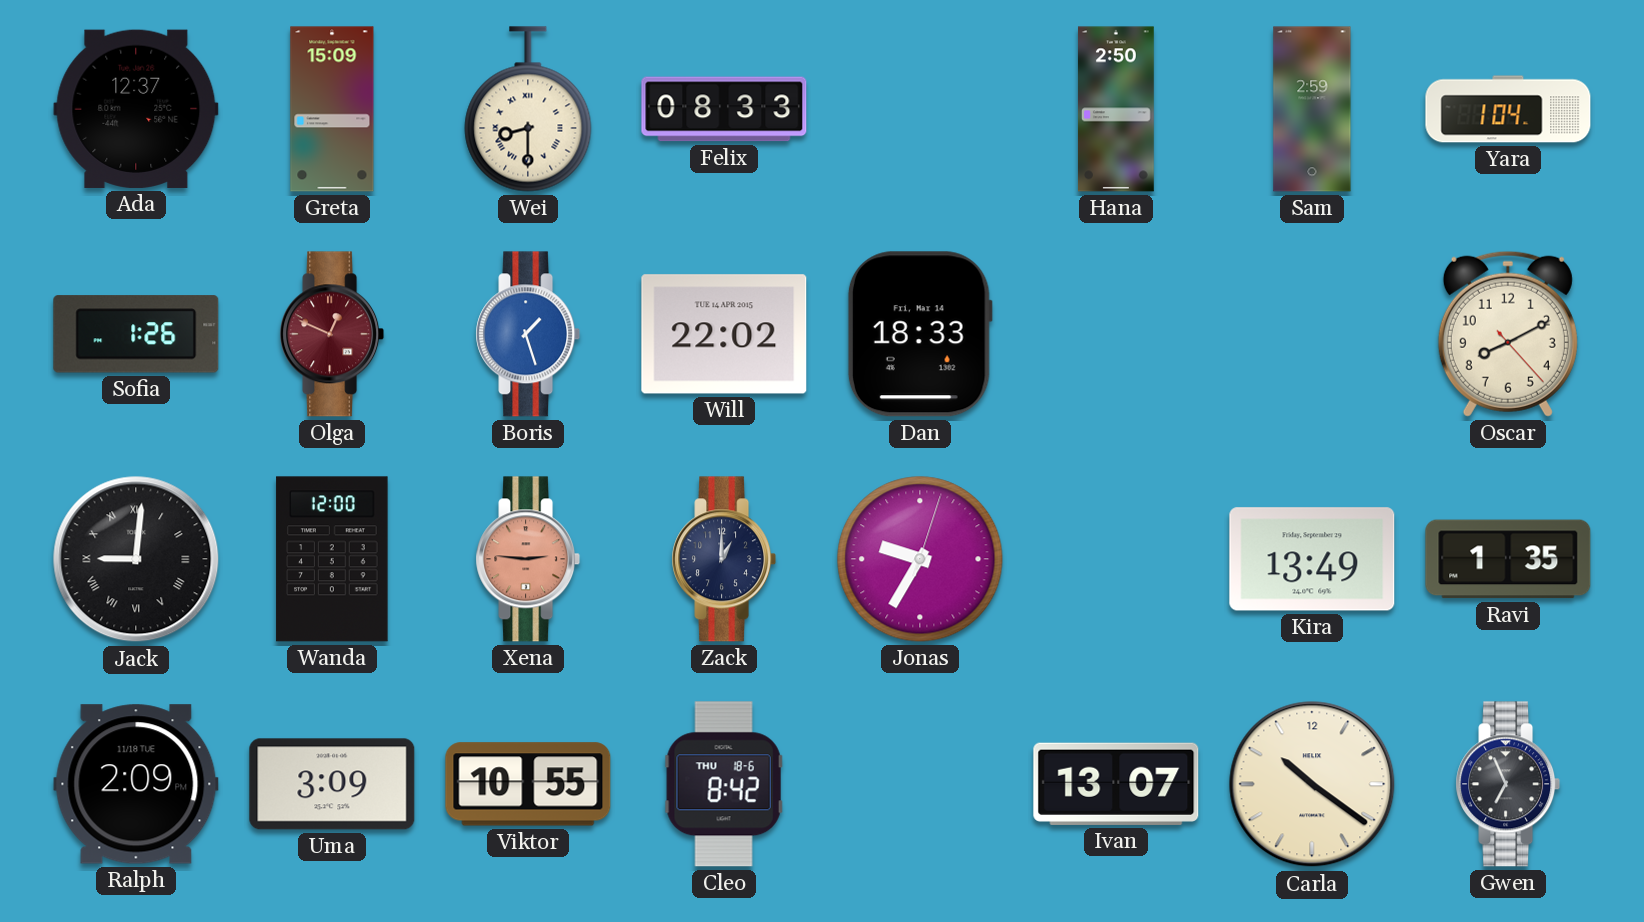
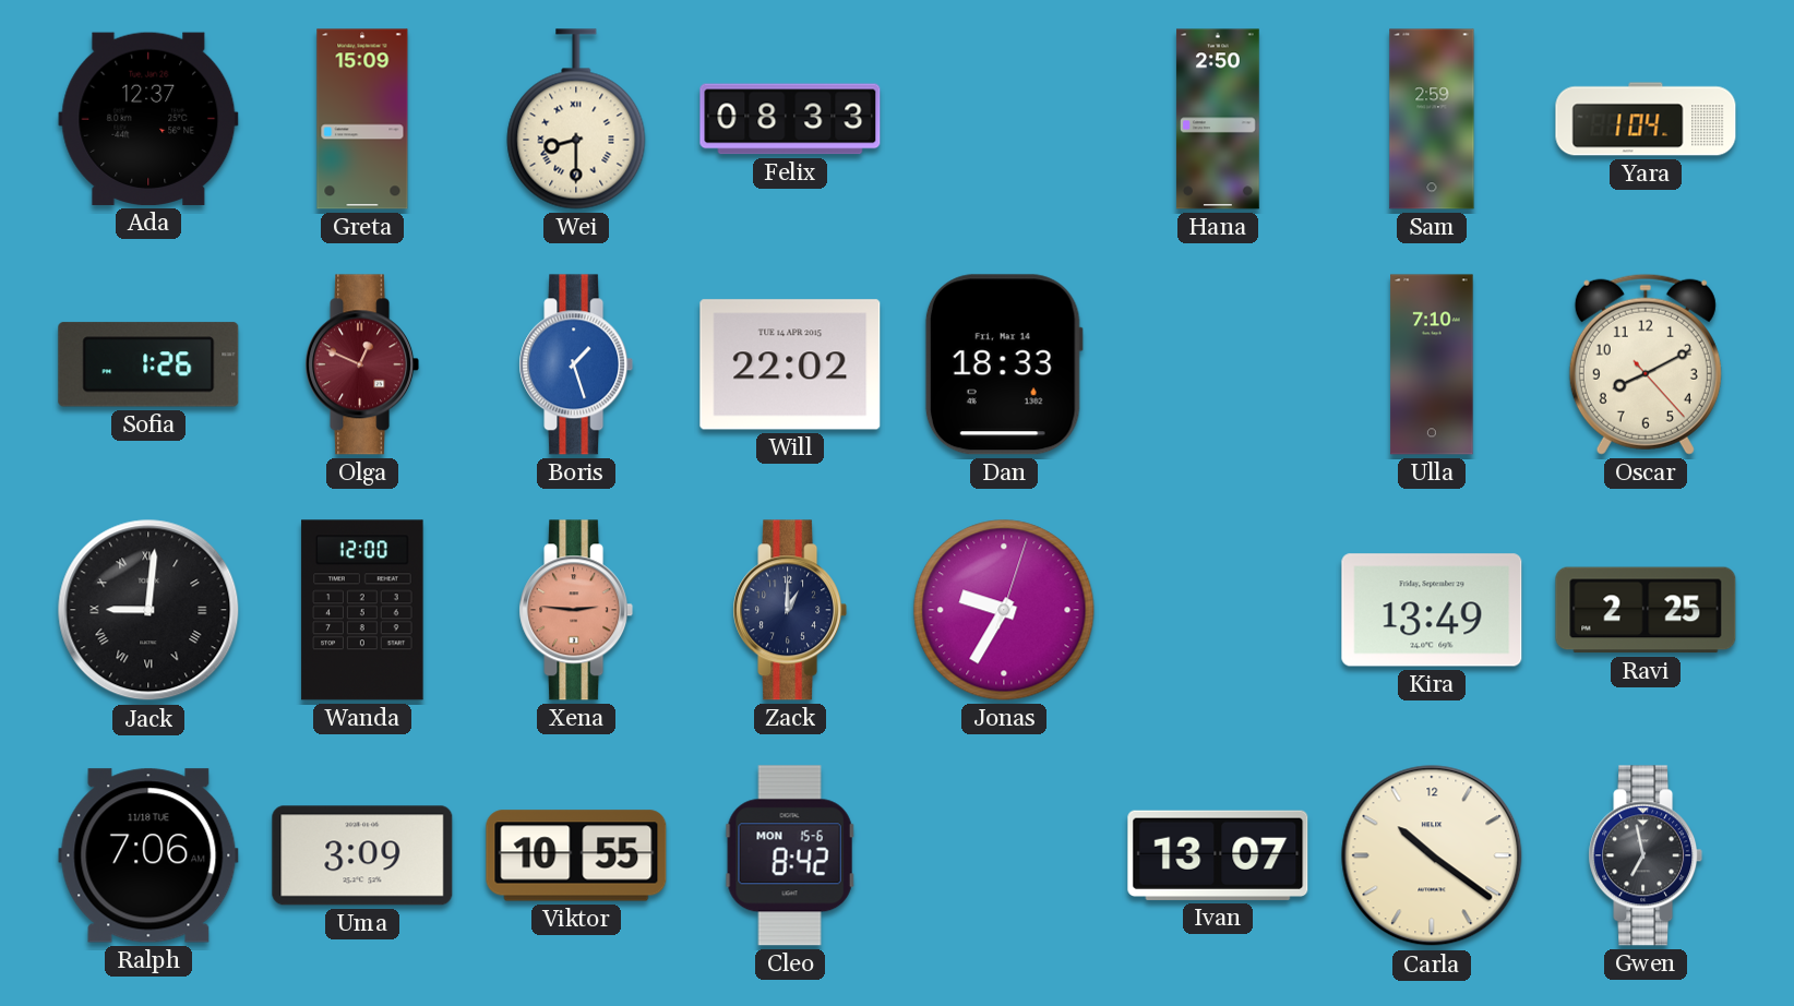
Ulla: none -> 7:10 (1432, 364)
Ravi: 1:35 -> 2:25 (1646, 610)
Ralph: 2:09 -> 7:06 (148, 855)
Cleo date: THU 18-6 -> MON 15-6 (790, 855)
Gwen: 6:56 -> 6:58 (1646, 855)
